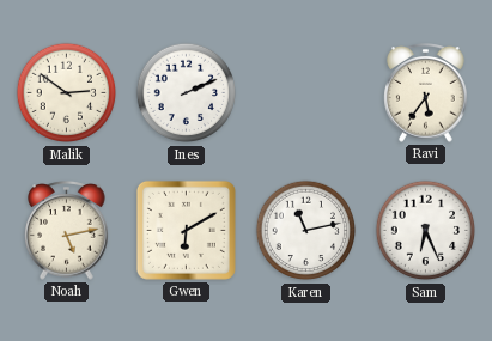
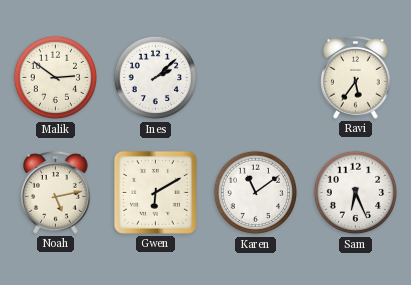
Ines: 2:11 -> 2:08 (156, 78)
Karen: 11:13 -> 11:09 (256, 193)
